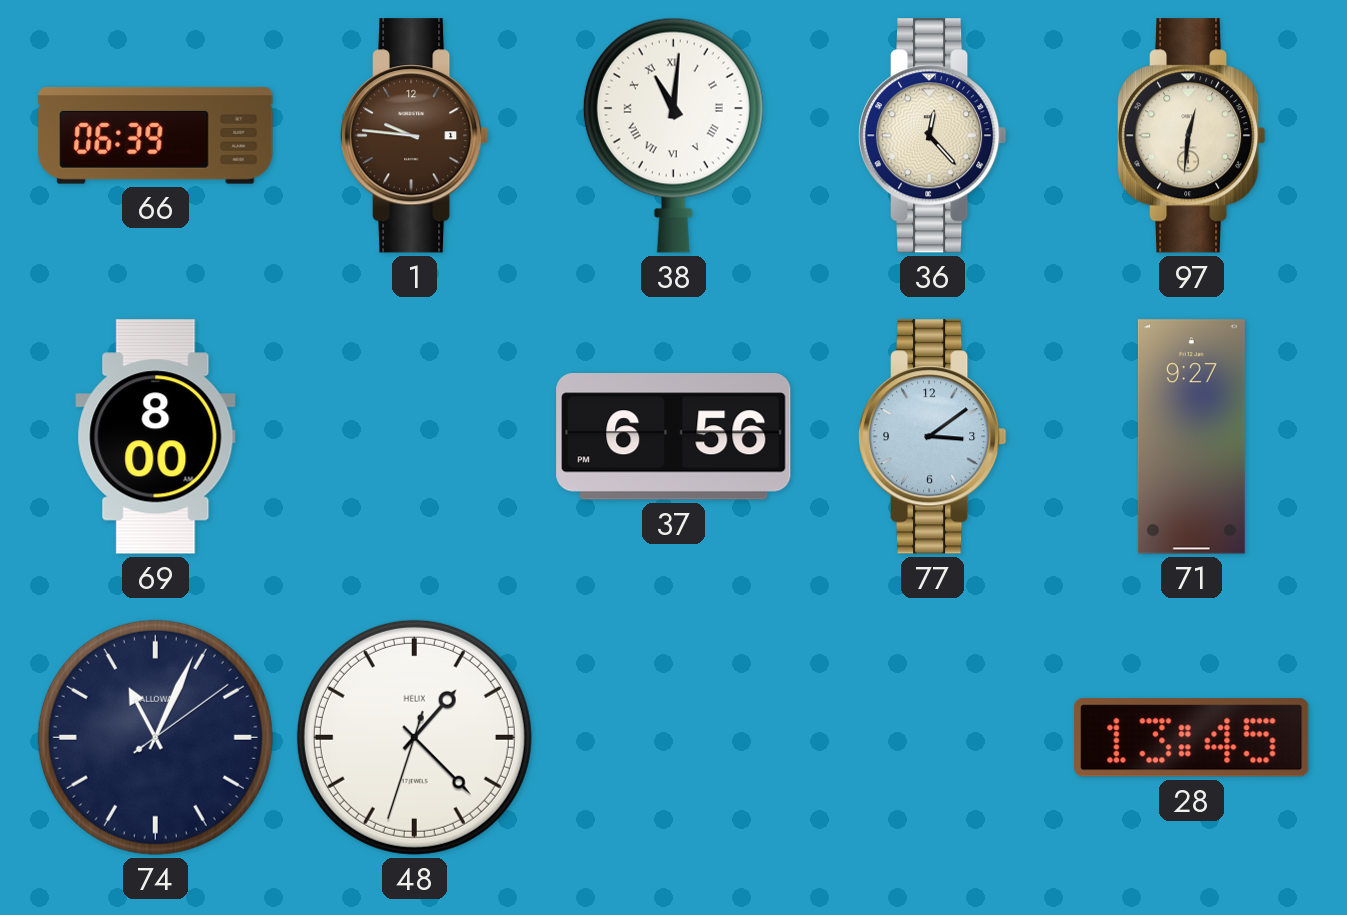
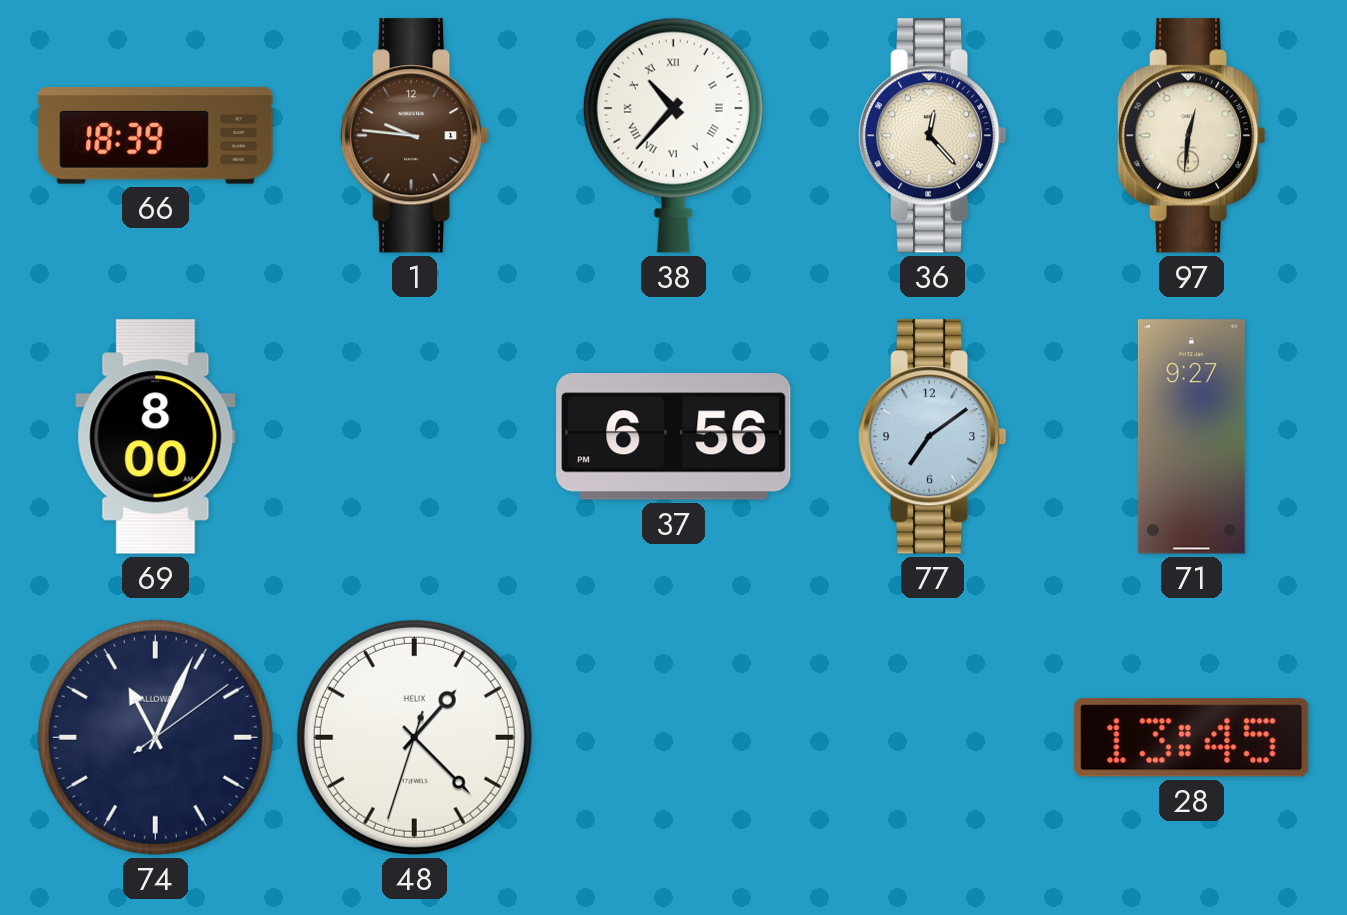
66: 06:39 -> 18:39 (156, 135)
38: 11:01 -> 10:37 (673, 135)
77: 3:09 -> 7:09 (932, 437)
